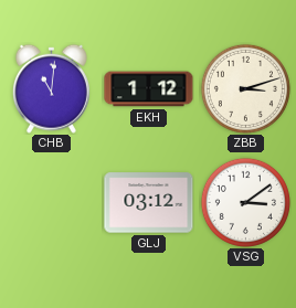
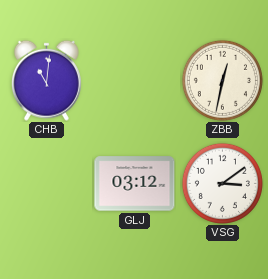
EKH: 1:12 -> none (149, 89)
ZBB: 3:12 -> 12:32 (222, 80)
